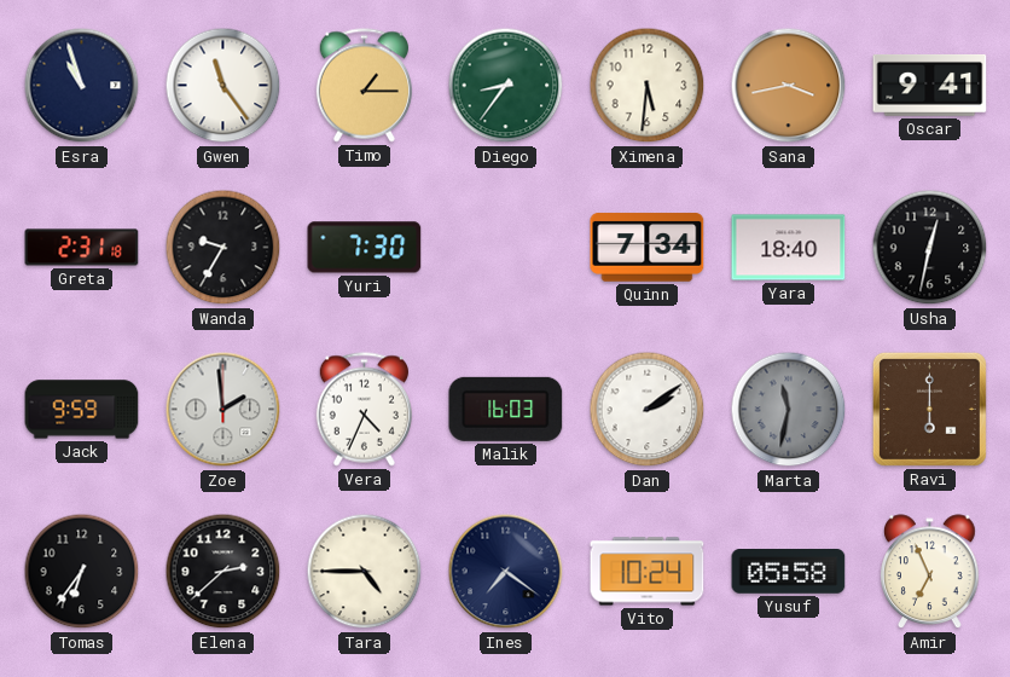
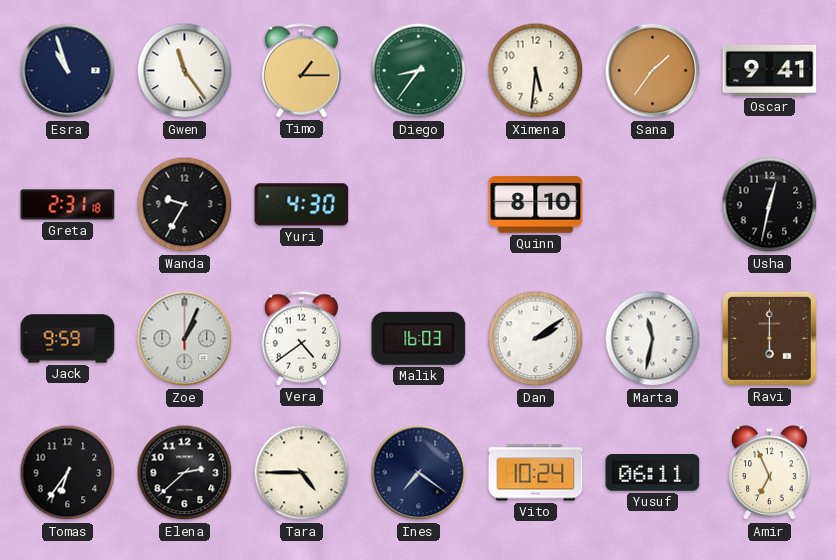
Sana: 3:43 -> 1:36 (653, 71)
Yuri: 7:30 -> 4:30 (302, 205)
Quinn: 7:34 -> 8:10 (536, 205)
Yara: 18:40 -> none (789, 248)
Zoe: 1:59 -> 1:04 (185, 339)
Vera: 4:34 -> 4:39 (301, 339)
Marta dial: grey -> white (653, 339)
Yusuf: 05:58 -> 06:11 (653, 473)
